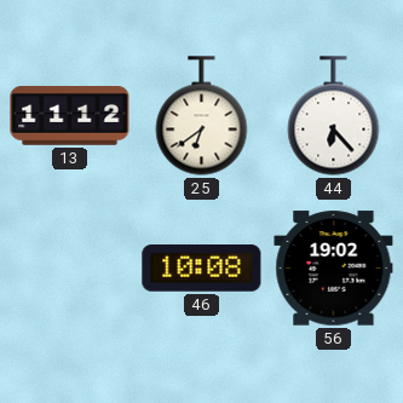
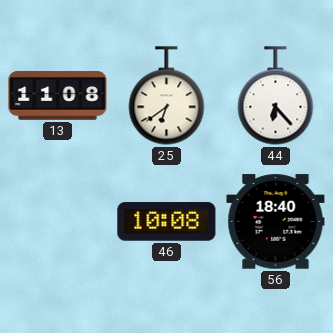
13: 11:12 -> 11:08 (58, 96)
56: 19:02 -> 18:40 (276, 222)
